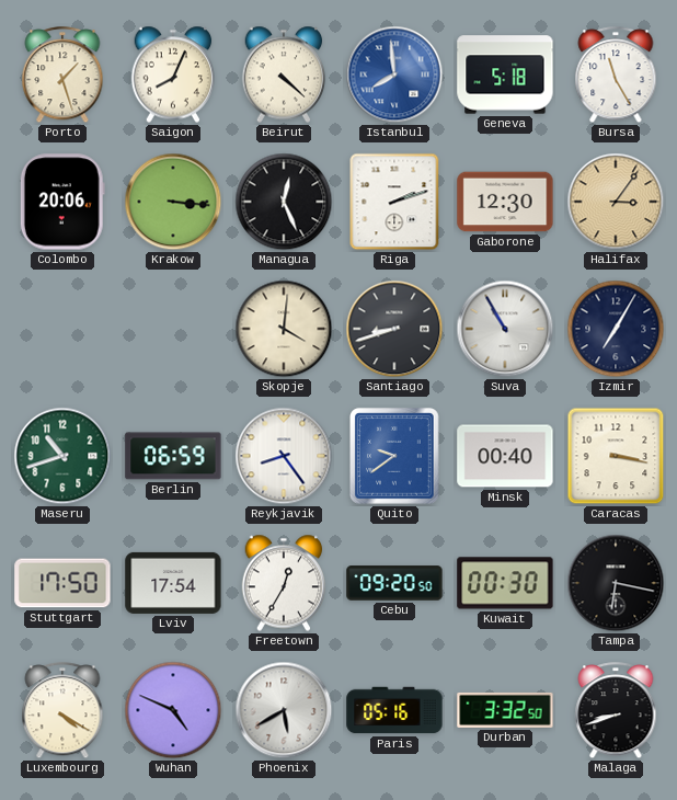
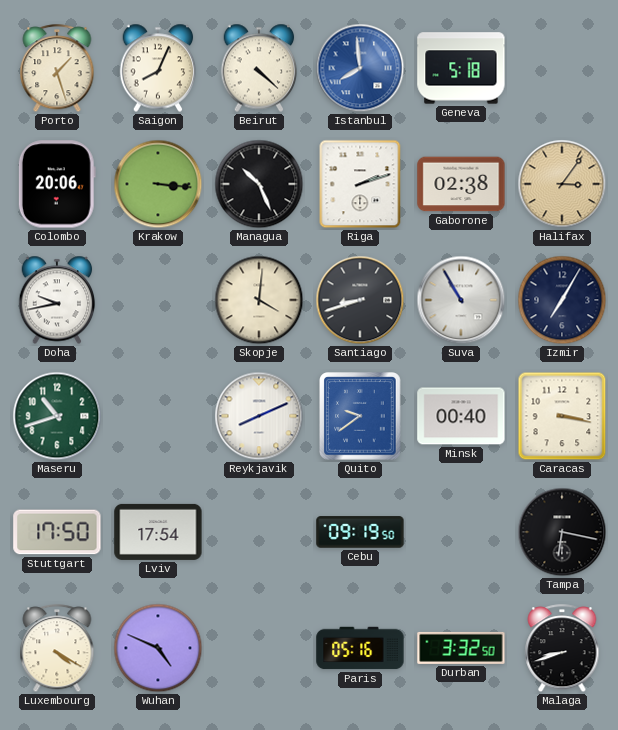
Bursa: 11:25 -> none (616, 76)
Managua: 12:26 -> 10:26 (259, 184)
Gaborone: 12:30 -> 02:38 (461, 184)
Doha: none -> 9:43 (57, 300)
Berlin: 06:59 -> none (173, 456)
Reykjavik: 8:24 -> 8:11 (259, 416)
Freetown: 12:35 -> none (284, 583)
Cebu: 09:20 -> 09:19 (360, 532)
Kuwait: 00:30 -> none (505, 583)
Phoenix: 5:40 -> none (284, 710)
